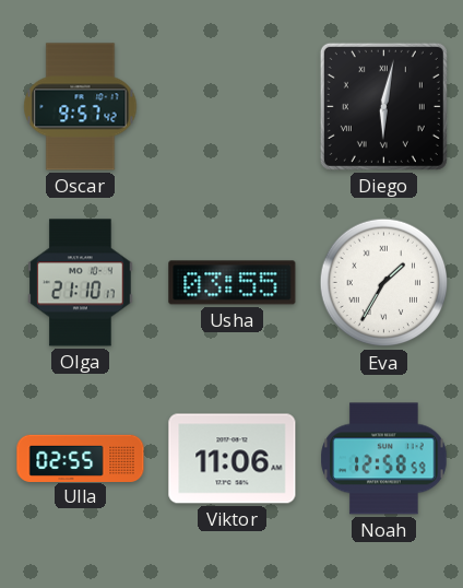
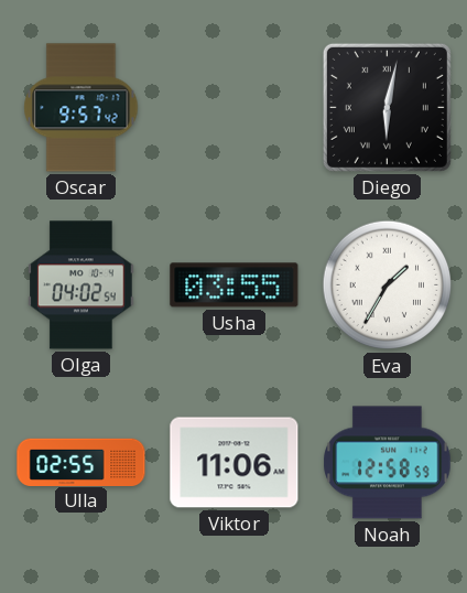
Olga: 21:10 -> 04:02 (82, 285)
